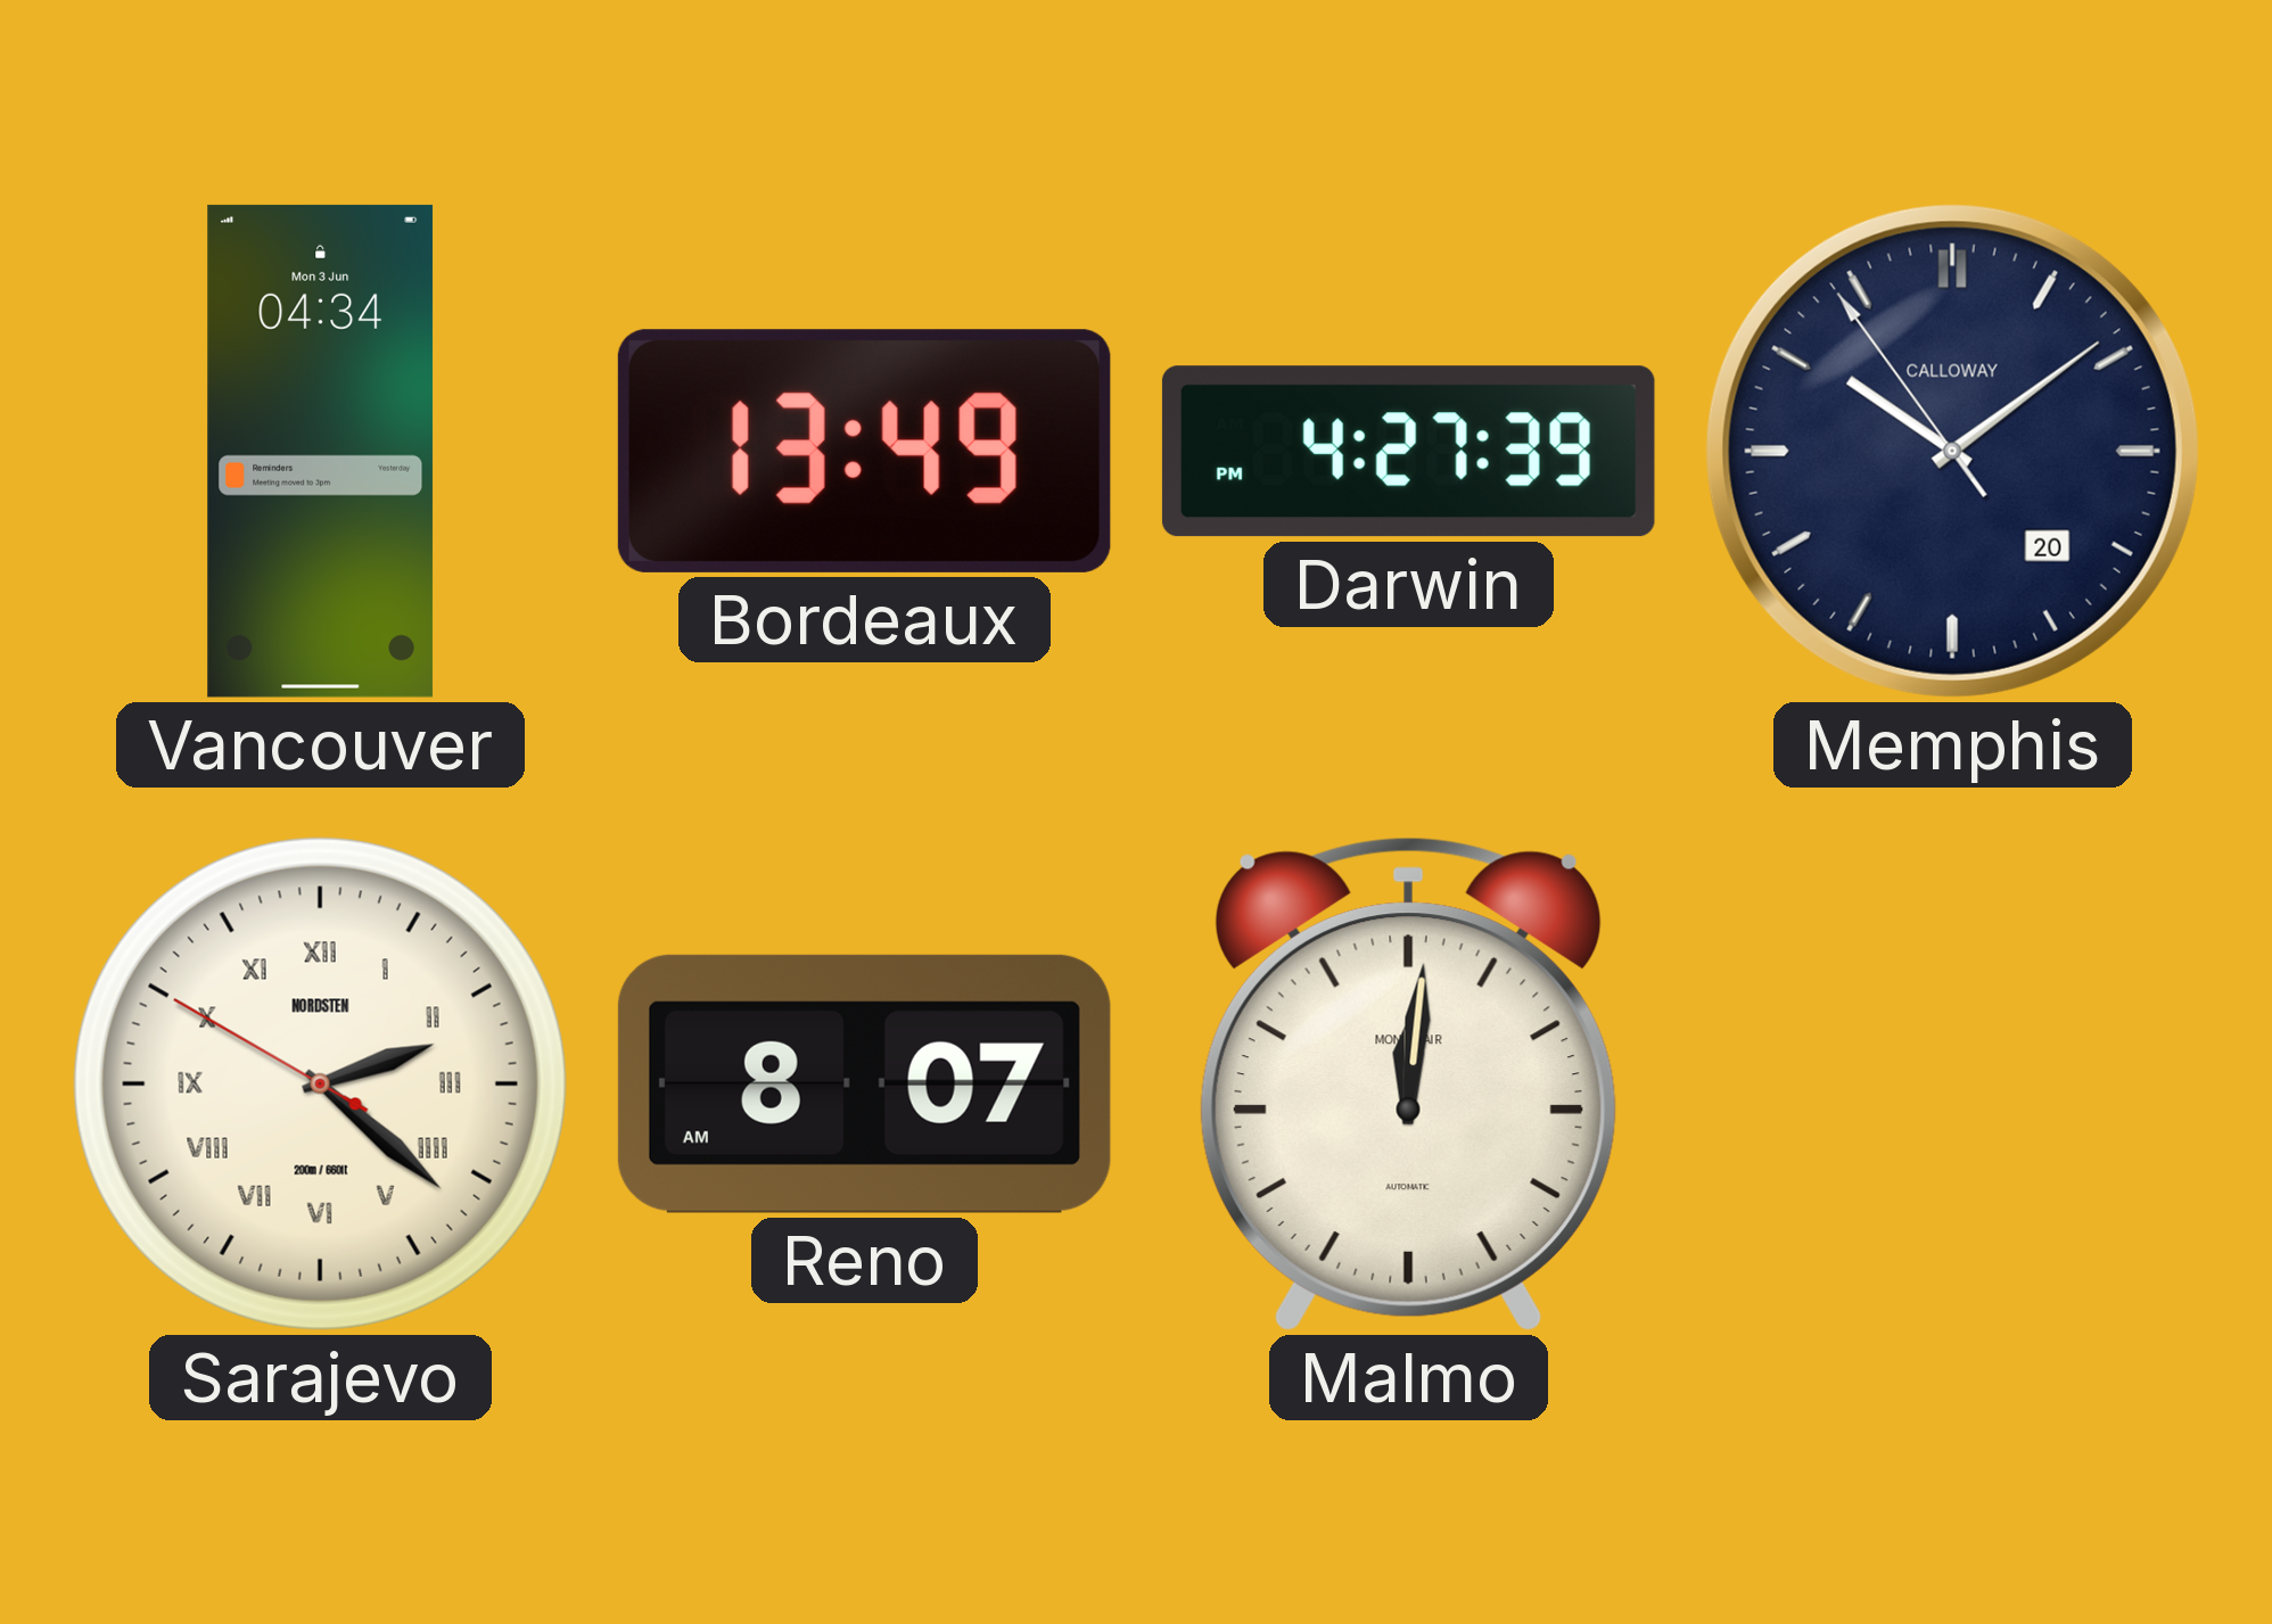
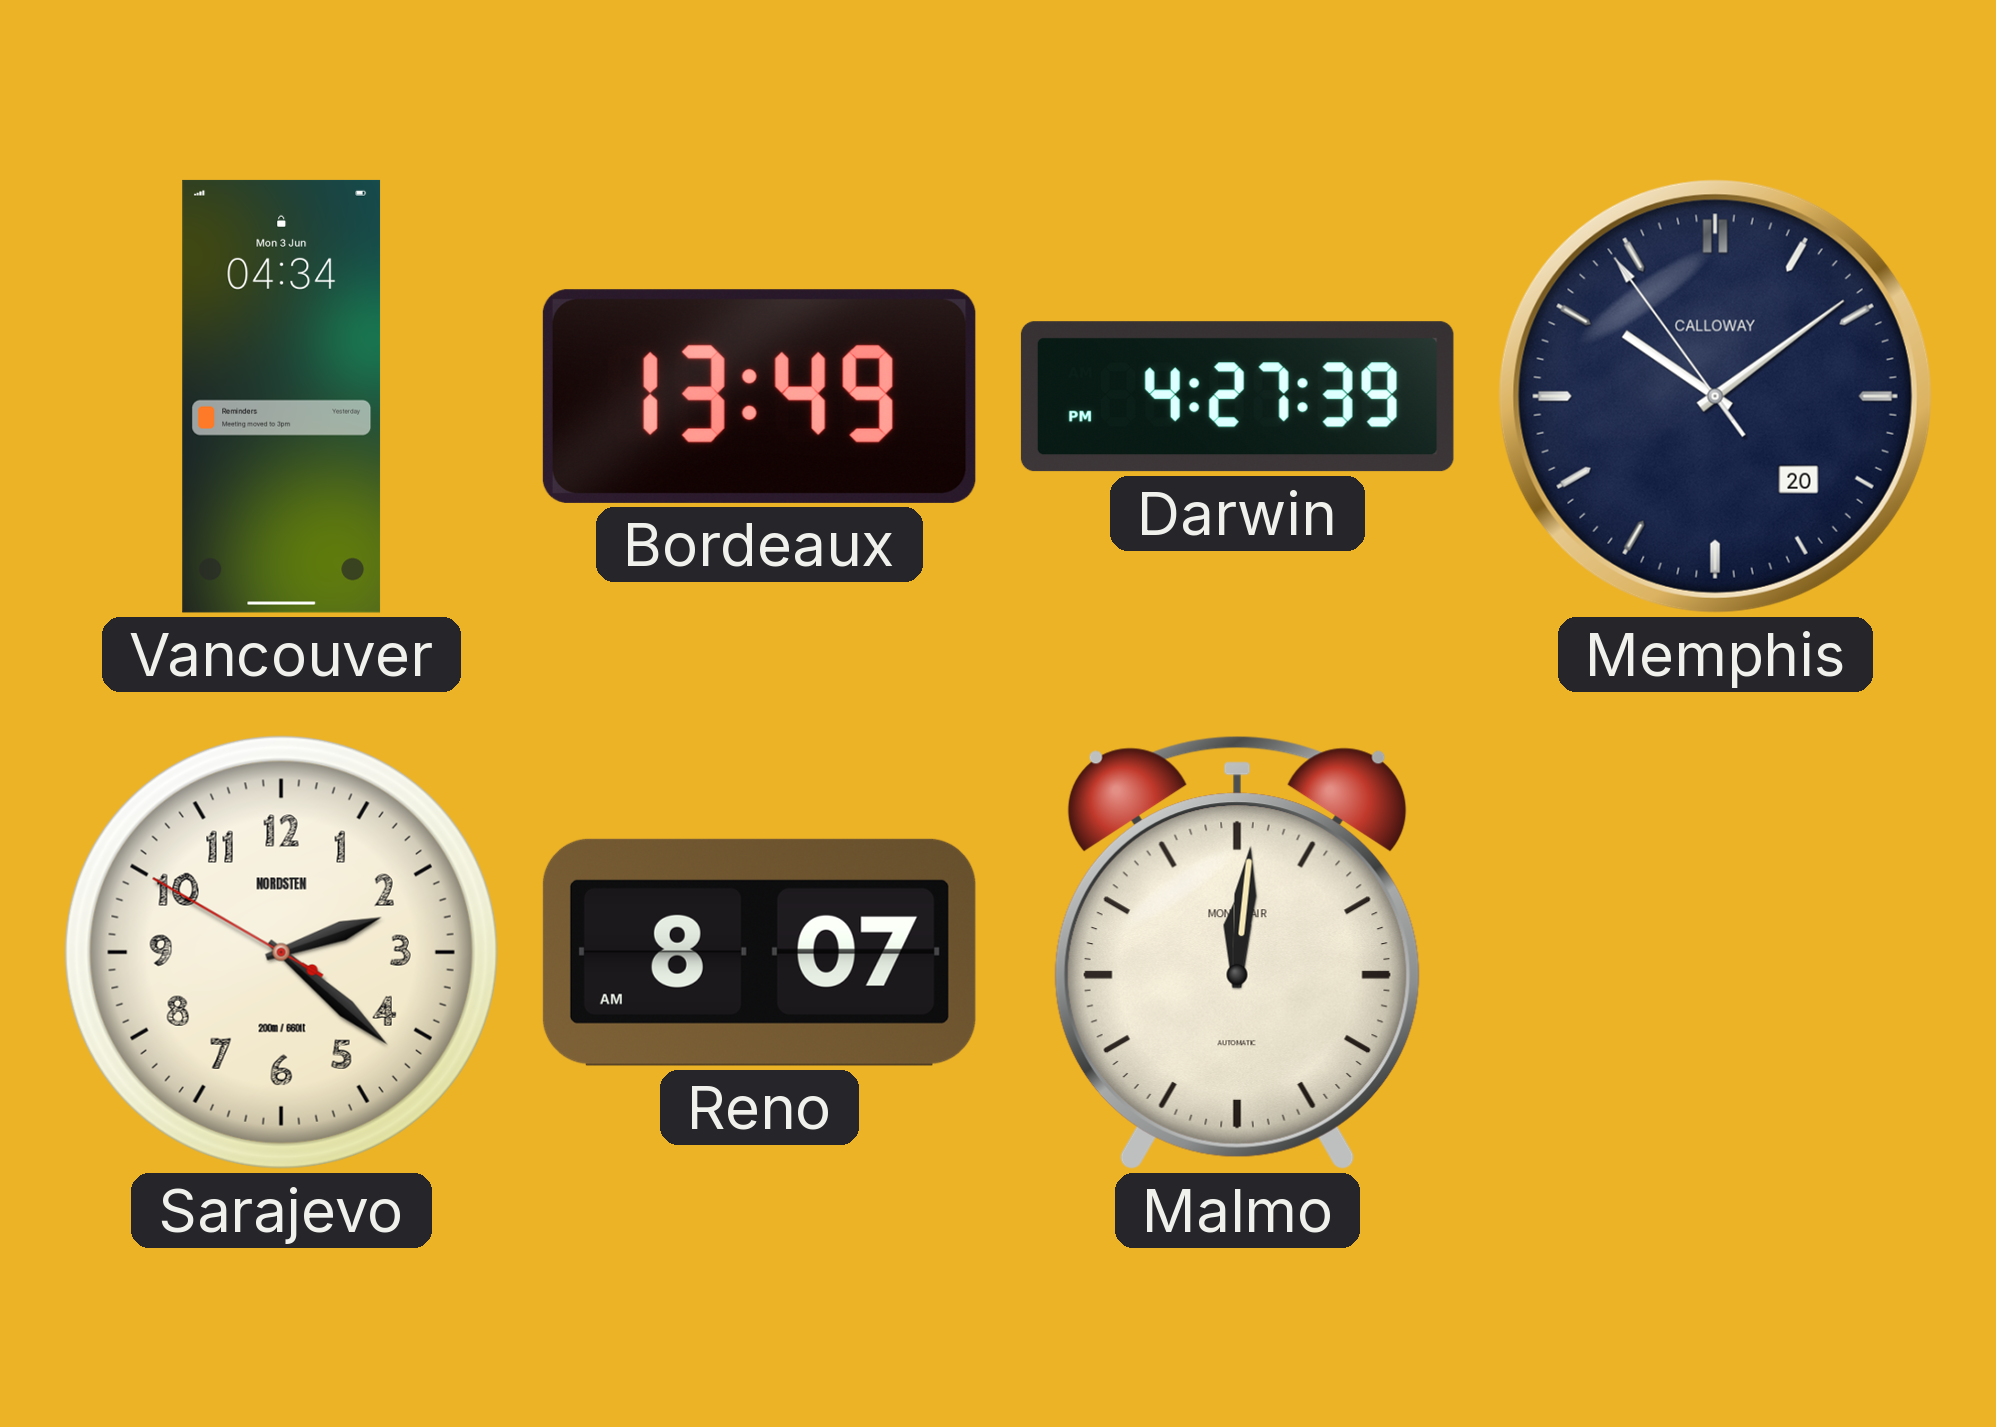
Sarajevo numerals: Roman -> Arabic (281, 952)
